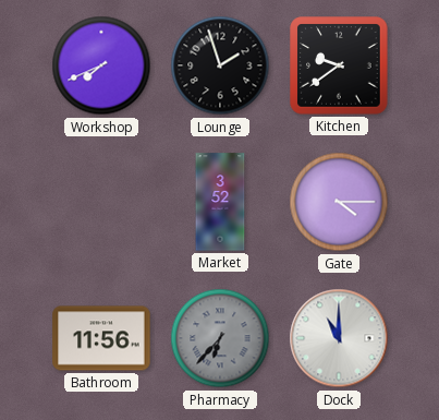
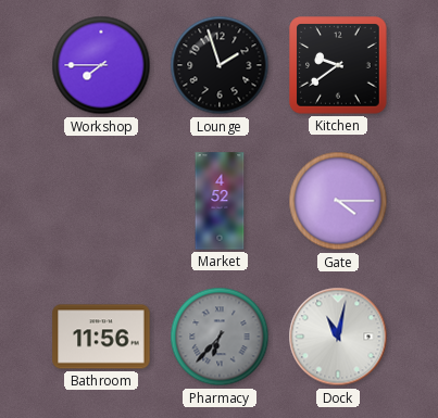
Workshop: 7:41 -> 7:45 (101, 65)
Market: 3:52 -> 4:52 (220, 201)
Dock: 11:00 -> 11:02 (338, 337)
